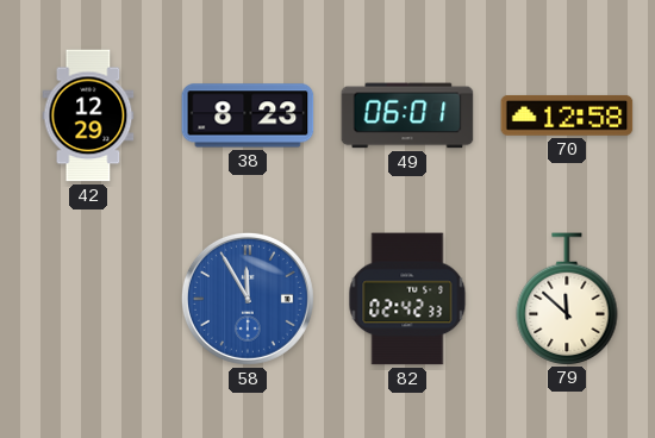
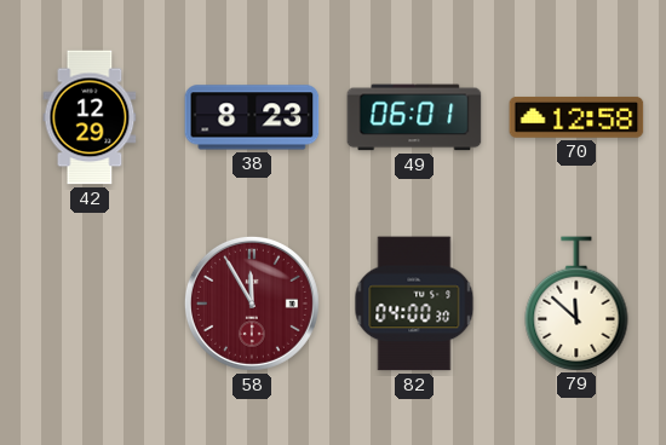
58 dial: blue -> burgundy (252, 304)
82: 02:42 -> 04:00 (414, 304)
